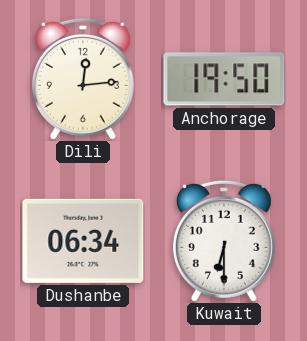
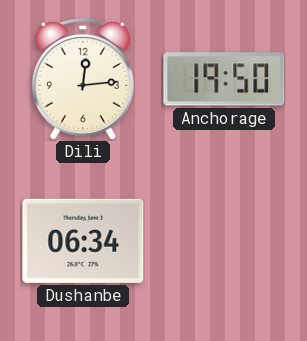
Kuwait: 6:30 -> none (224, 241)
